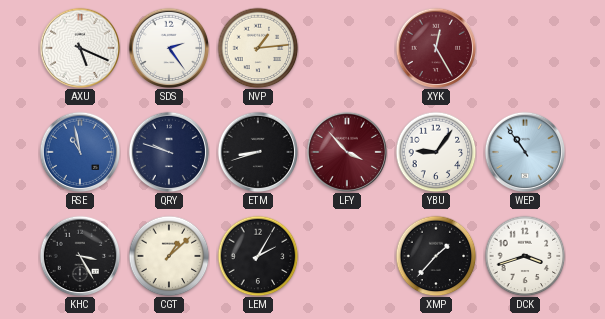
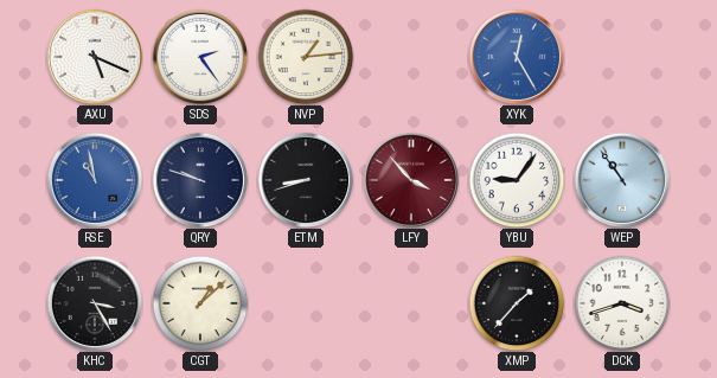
XYK dial: burgundy -> blue (517, 57)
LEM: 2:05 -> none (258, 256)
